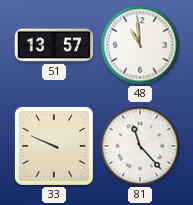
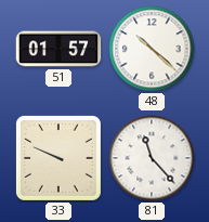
51: 13:57 -> 01:57 (58, 49)
48: 10:59 -> 10:22 (152, 49)
